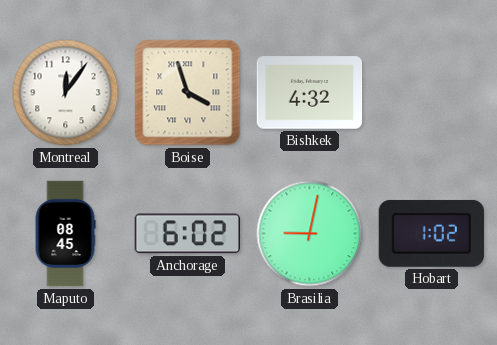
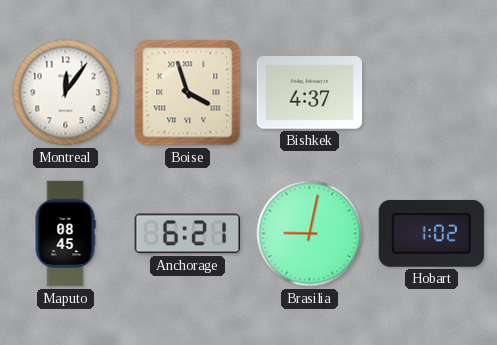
Bishkek: 4:32 -> 4:37 (310, 93)
Anchorage: 6:02 -> 6:21 (187, 234)
